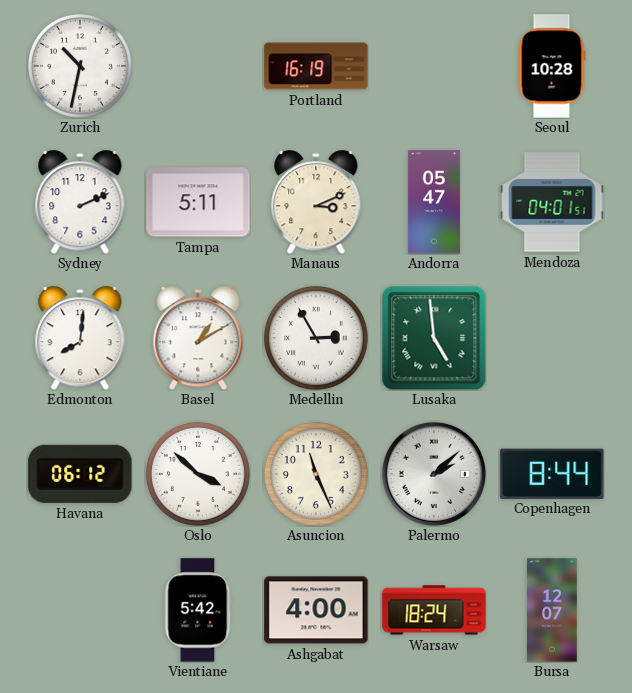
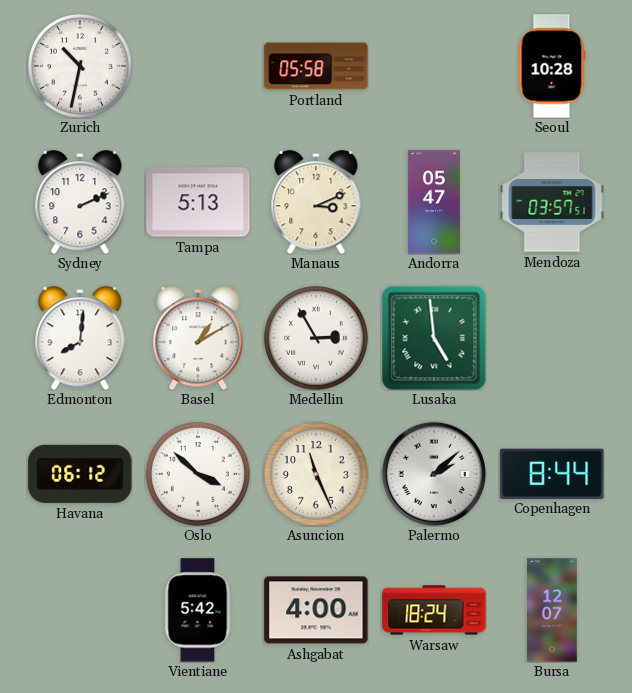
Portland: 16:19 -> 05:58 (316, 66)
Tampa: 5:11 -> 5:13 (198, 202)
Mendoza: 04:01 -> 03:57 (552, 202)
